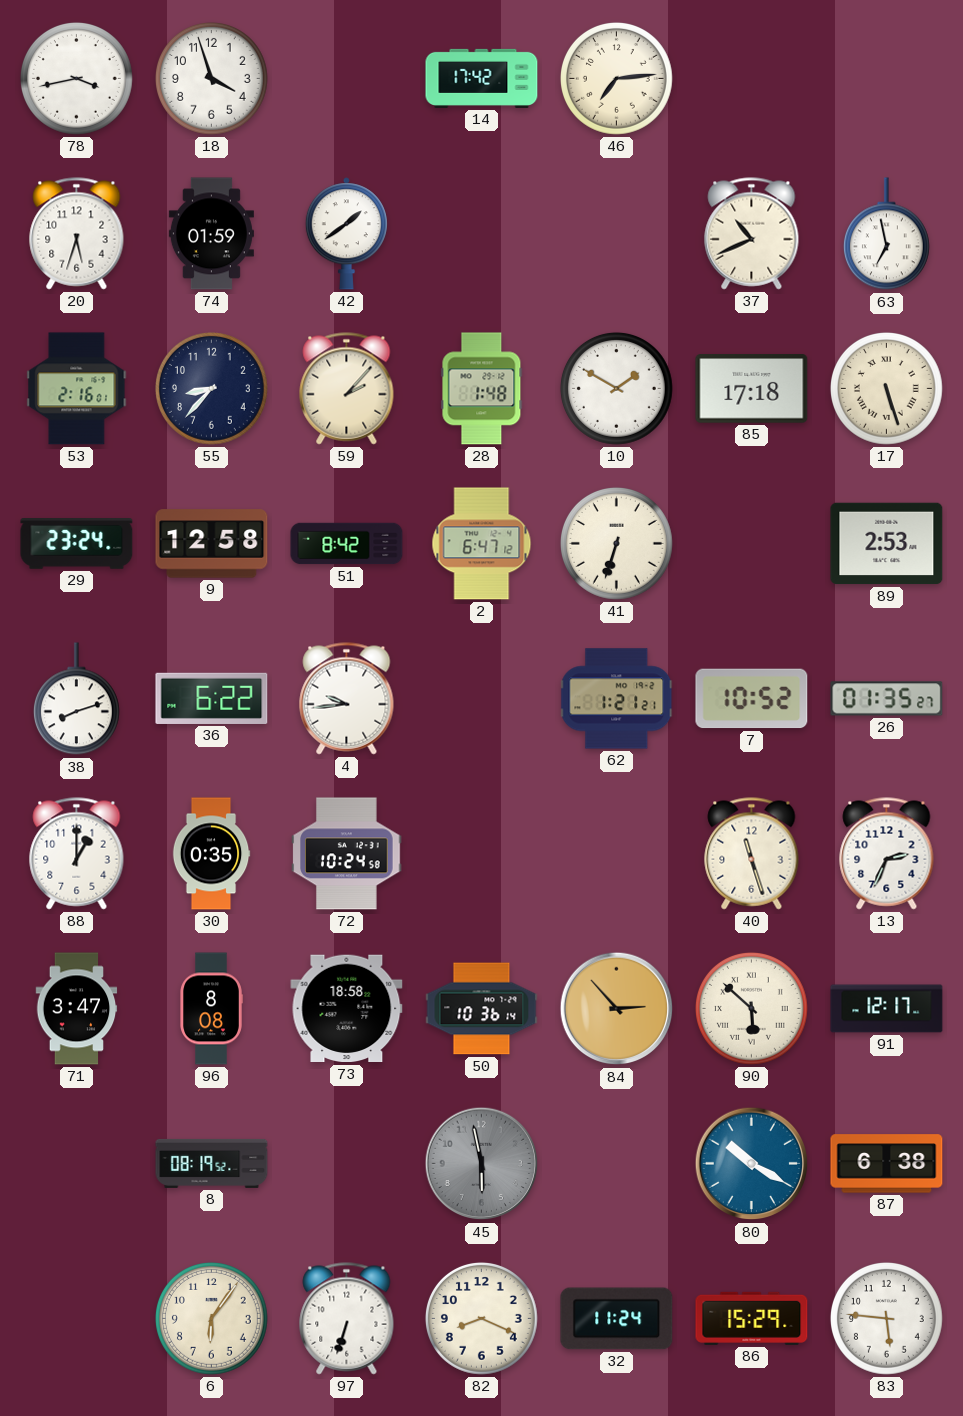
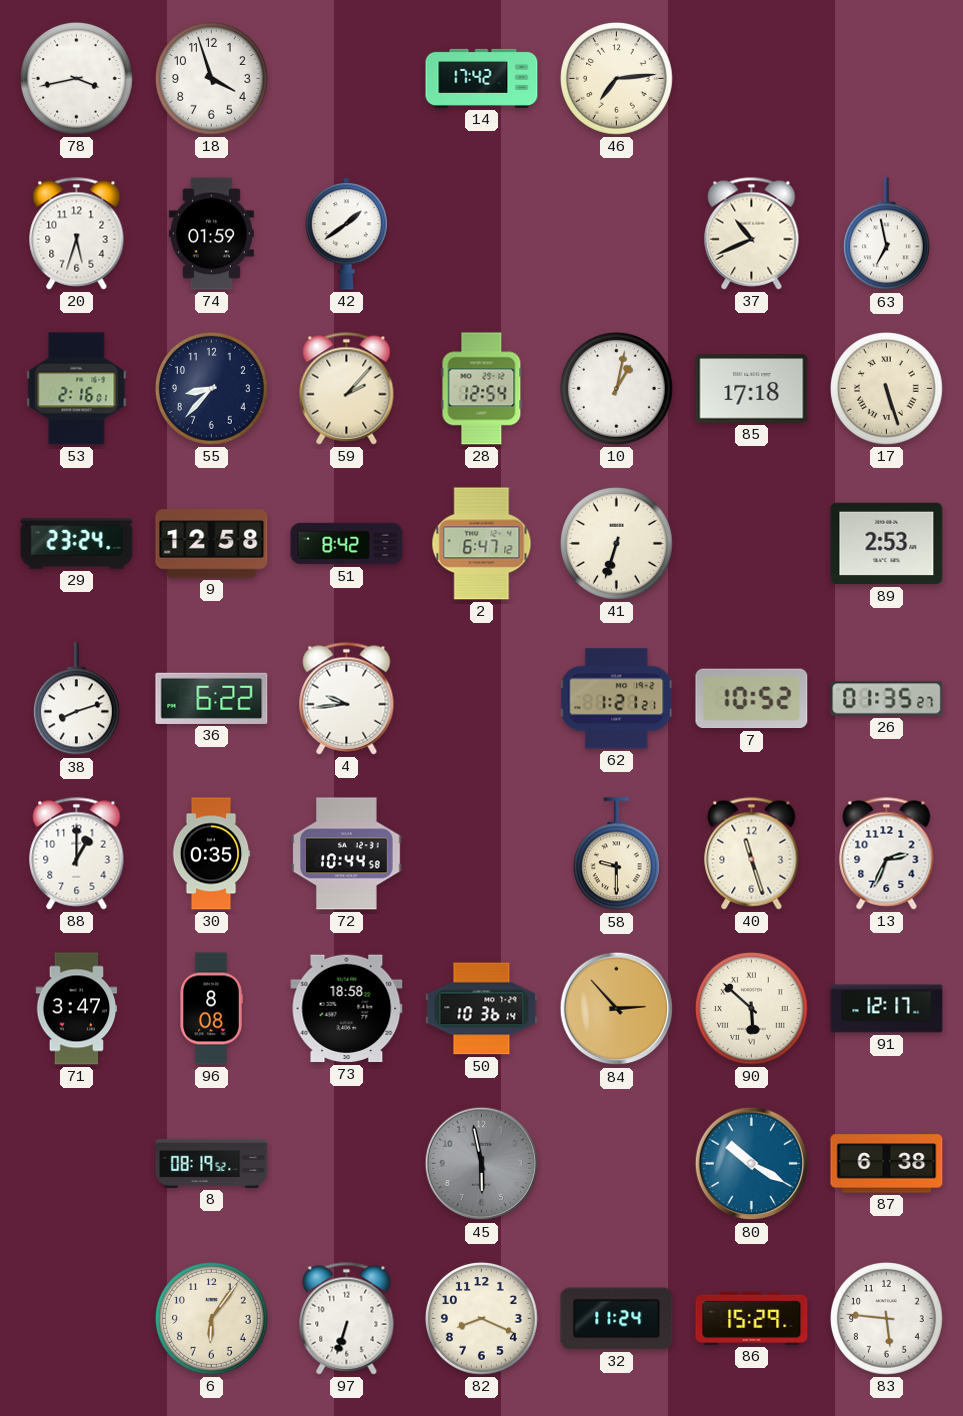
28: 1:48 -> 12:54 (482, 389)
10: 1:50 -> 1:02 (616, 388)
72: 10:24 -> 10:44 (347, 854)
58: none -> 9:30 (616, 854)
